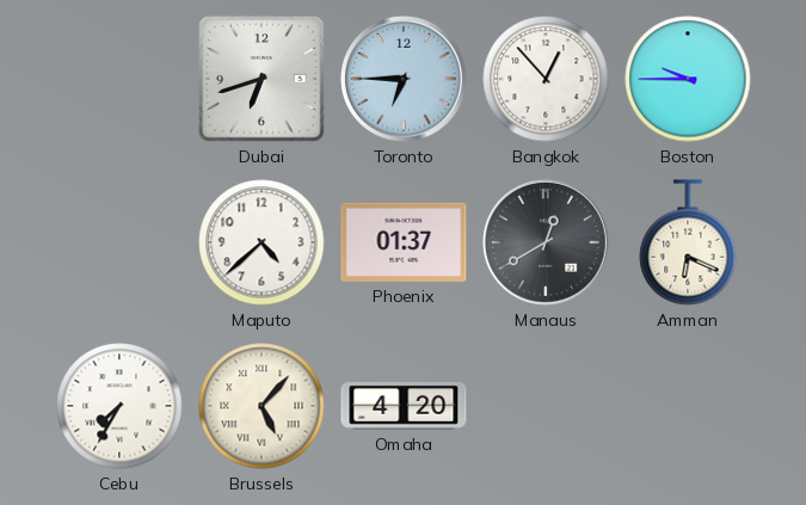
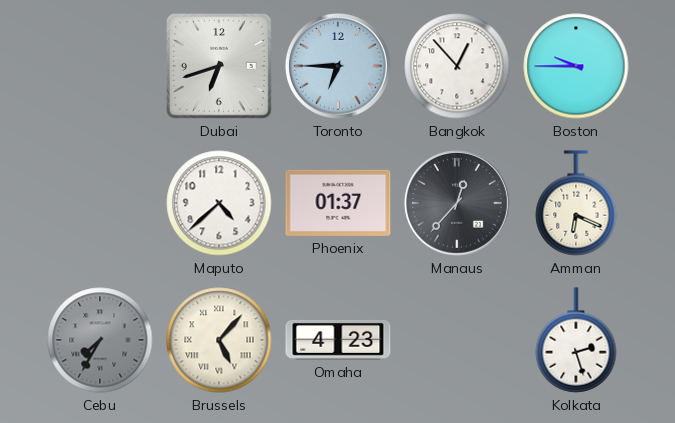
Manaus: 12:40 -> 12:37 (457, 204)
Cebu dial: white -> grey (100, 340)
Omaha: 4:20 -> 4:23 (338, 340)
Kolkata: none -> 2:27 (576, 340)
